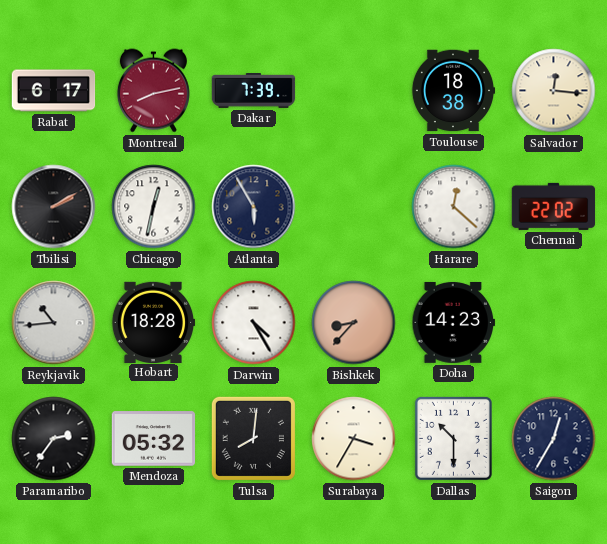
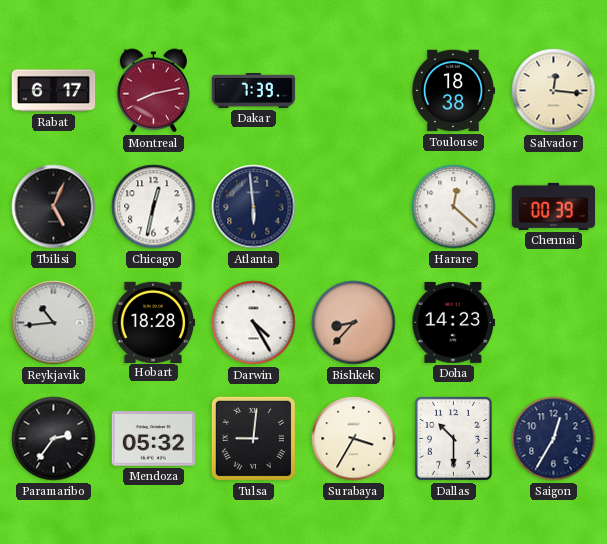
Tbilisi: 2:10 -> 5:04 (54, 207)
Atlanta: 5:55 -> 5:59 (254, 207)
Chennai: 22:02 -> 00:39 (554, 206)
Tulsa: 8:01 -> 9:01 (253, 438)
